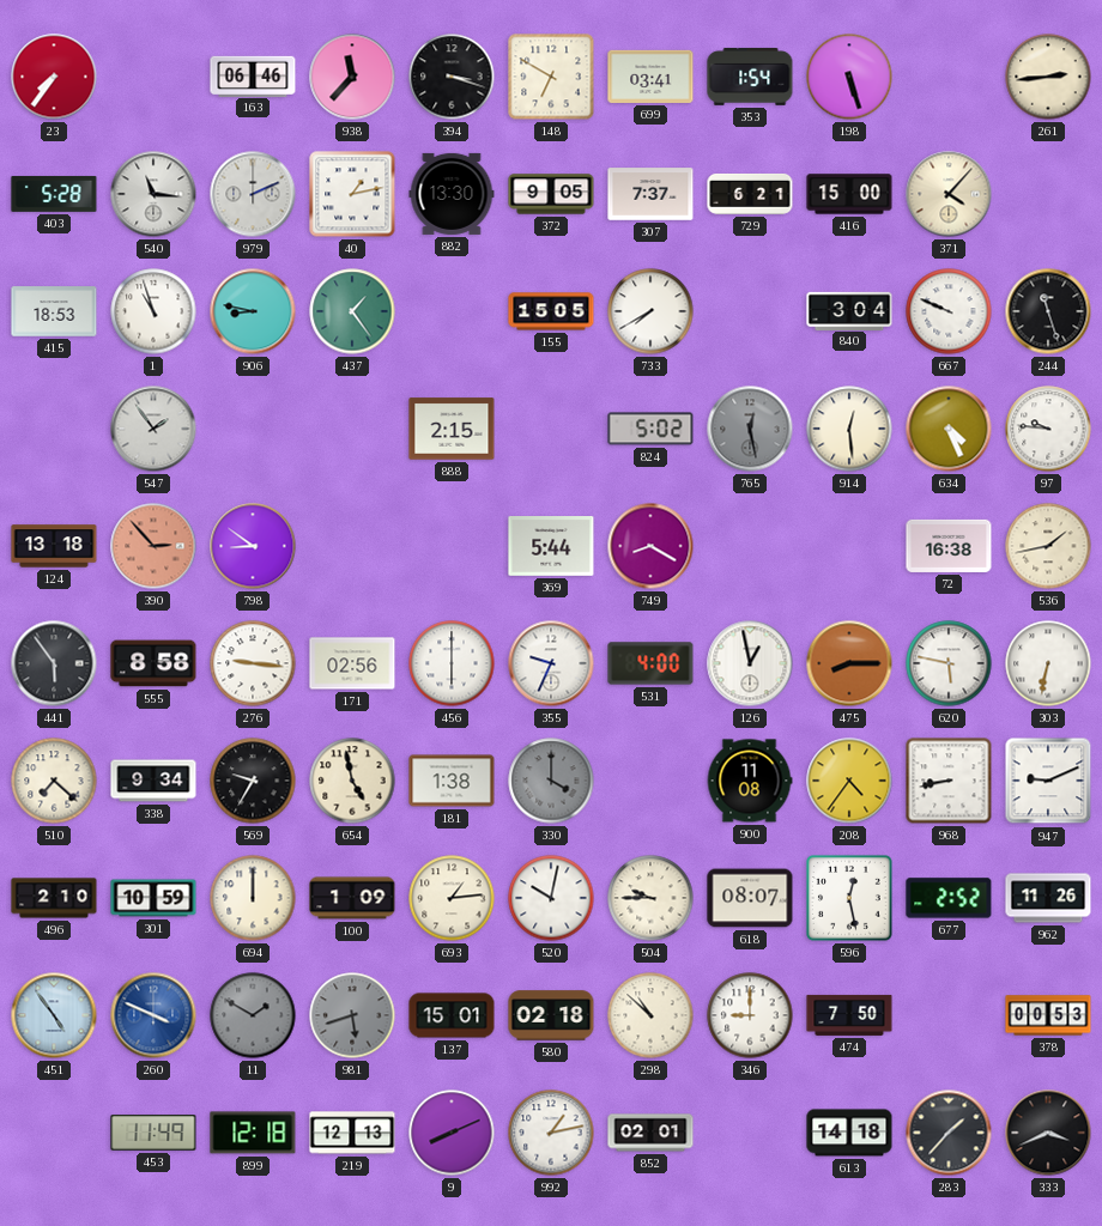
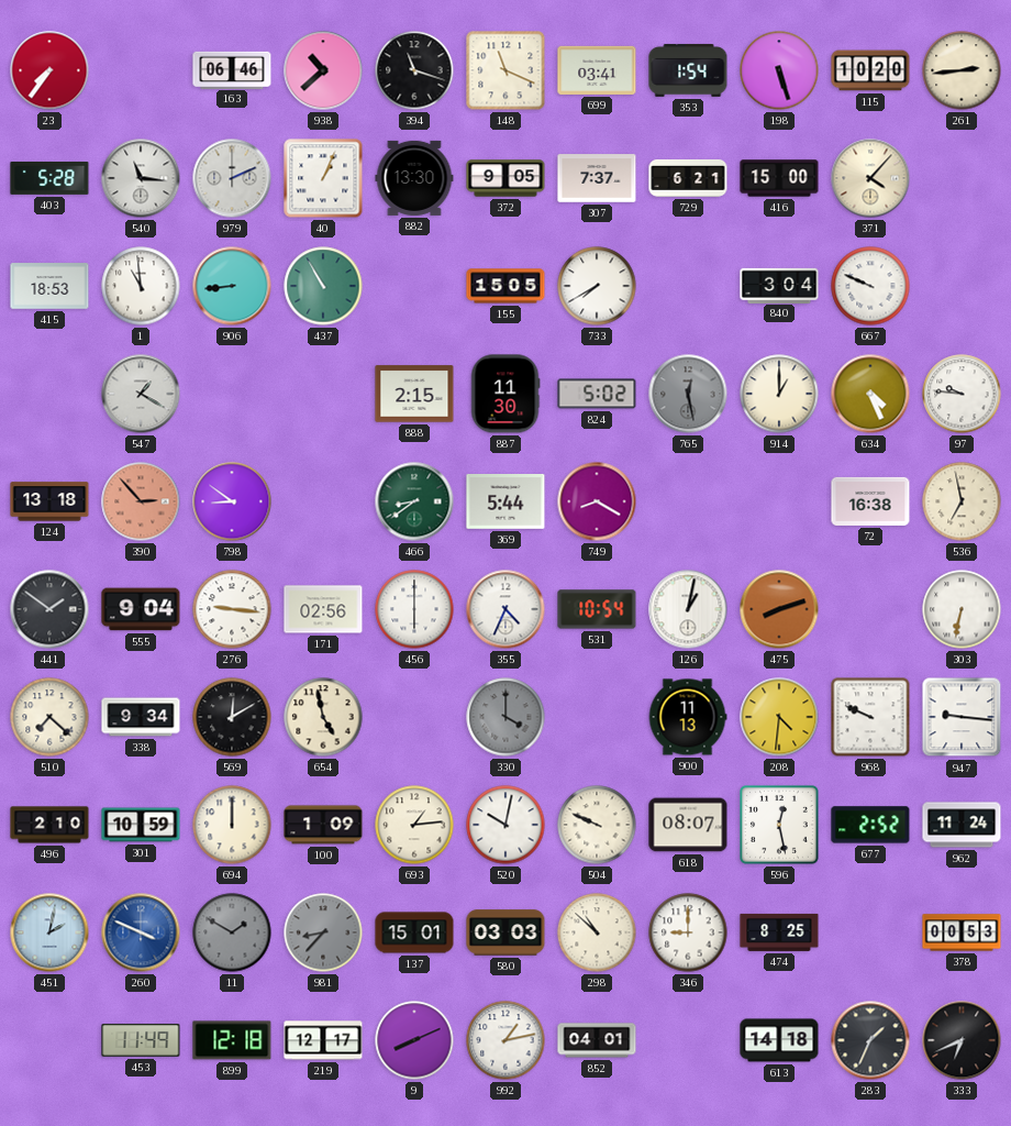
938: 11:37 -> 10:38 (323, 70)
394: 3:18 -> 11:18 (414, 70)
148: 6:50 -> 11:19 (505, 70)
115: none -> 10:20 (870, 70)
40: 1:13 -> 1:04 (323, 178)
1: 10:57 -> 10:59 (141, 286)
906: 8:47 -> 8:44 (232, 286)
437: 1:24 -> 10:55 (323, 286)
244: 11:27 -> none (1048, 311)
547: 1:54 -> 1:20 (141, 394)
887: none -> 11:30 (505, 394)
914: 12:29 -> 1:00 (779, 394)
466: none -> 8:39 (414, 501)
536: 1:43 -> 6:58 (962, 501)
441: 5:54 -> 1:51 (49, 609)
555: 8:58 -> 9:04 (141, 609)
355: 9:34 -> 4:34 (505, 609)
531: 4:00 -> 10:54 (597, 609)
126: 12:58 -> 1:02 (688, 609)
475: 8:15 -> 8:12 (779, 609)
620: 5:47 -> none (949, 663)
569: 9:35 -> 12:10 (232, 717)
181: 1:38 -> none (452, 781)
900: 11:08 -> 11:13 (688, 717)
208: 4:36 -> 4:31 (779, 717)
968: 8:43 -> 9:49 (870, 717)
947: 9:11 -> 9:16 (962, 717)
504: 9:45 -> 9:49 (597, 825)
962: 11:26 -> 11:24 (962, 825)
451: 4:54 -> 2:02 (49, 932)
981: 5:42 -> 8:37 (323, 932)
580: 02:18 -> 03:03 (505, 932)
474: 7:50 -> 8:25 (779, 932)
219: 12:13 -> 12:17 (323, 1040)
852: 02:01 -> 04:01 (597, 1040)
283: 1:37 -> 1:34 (870, 1040)
333: 3:41 -> 6:41 (962, 1040)
